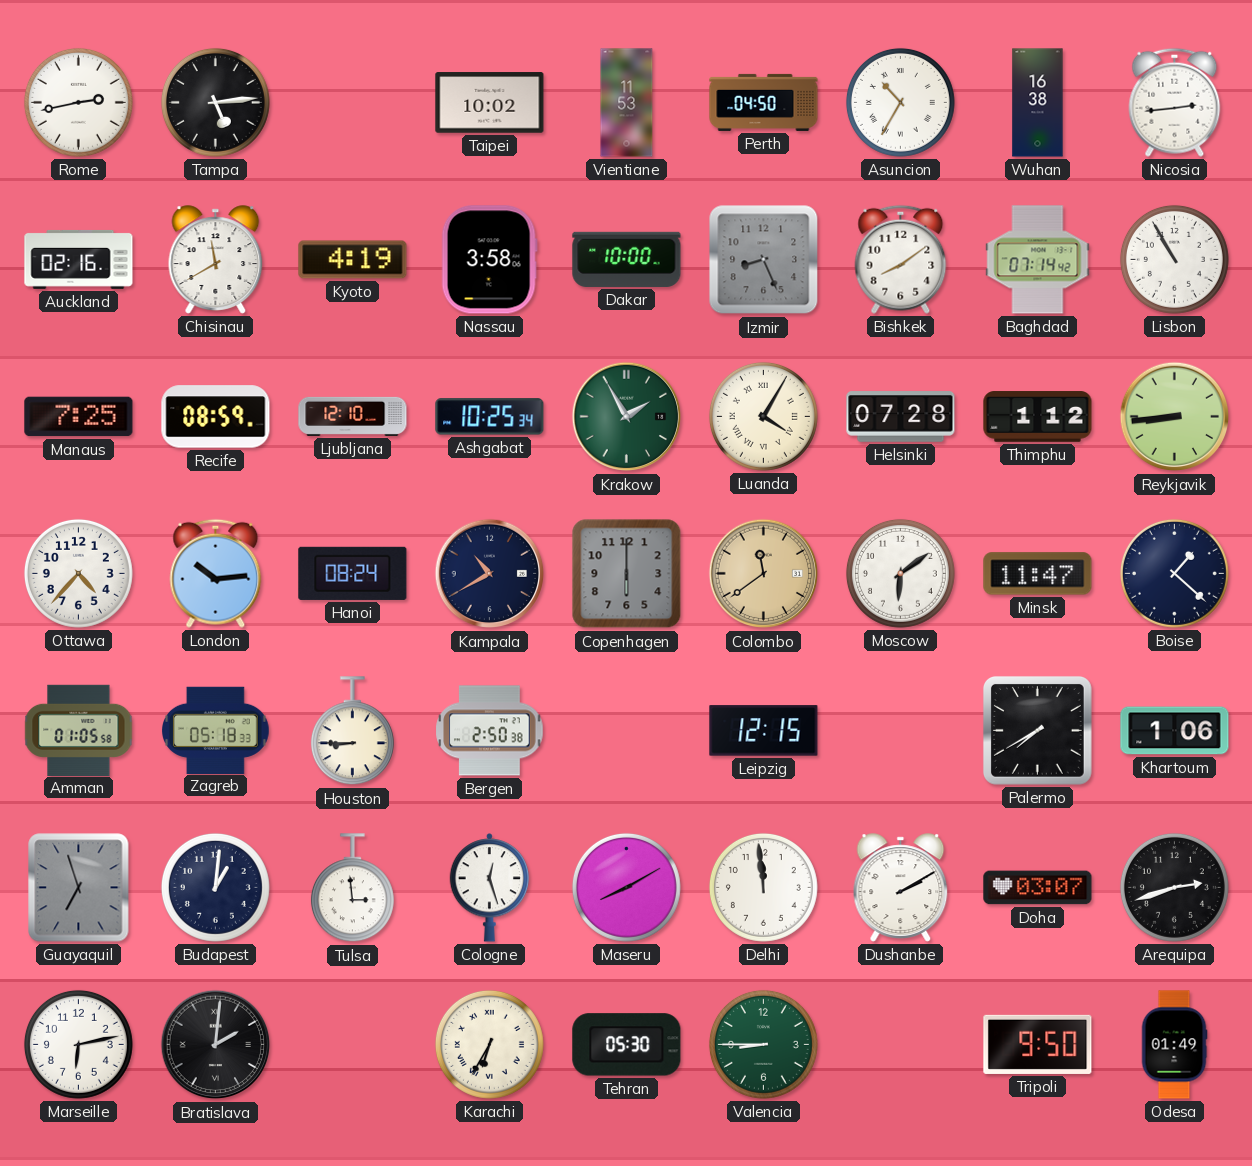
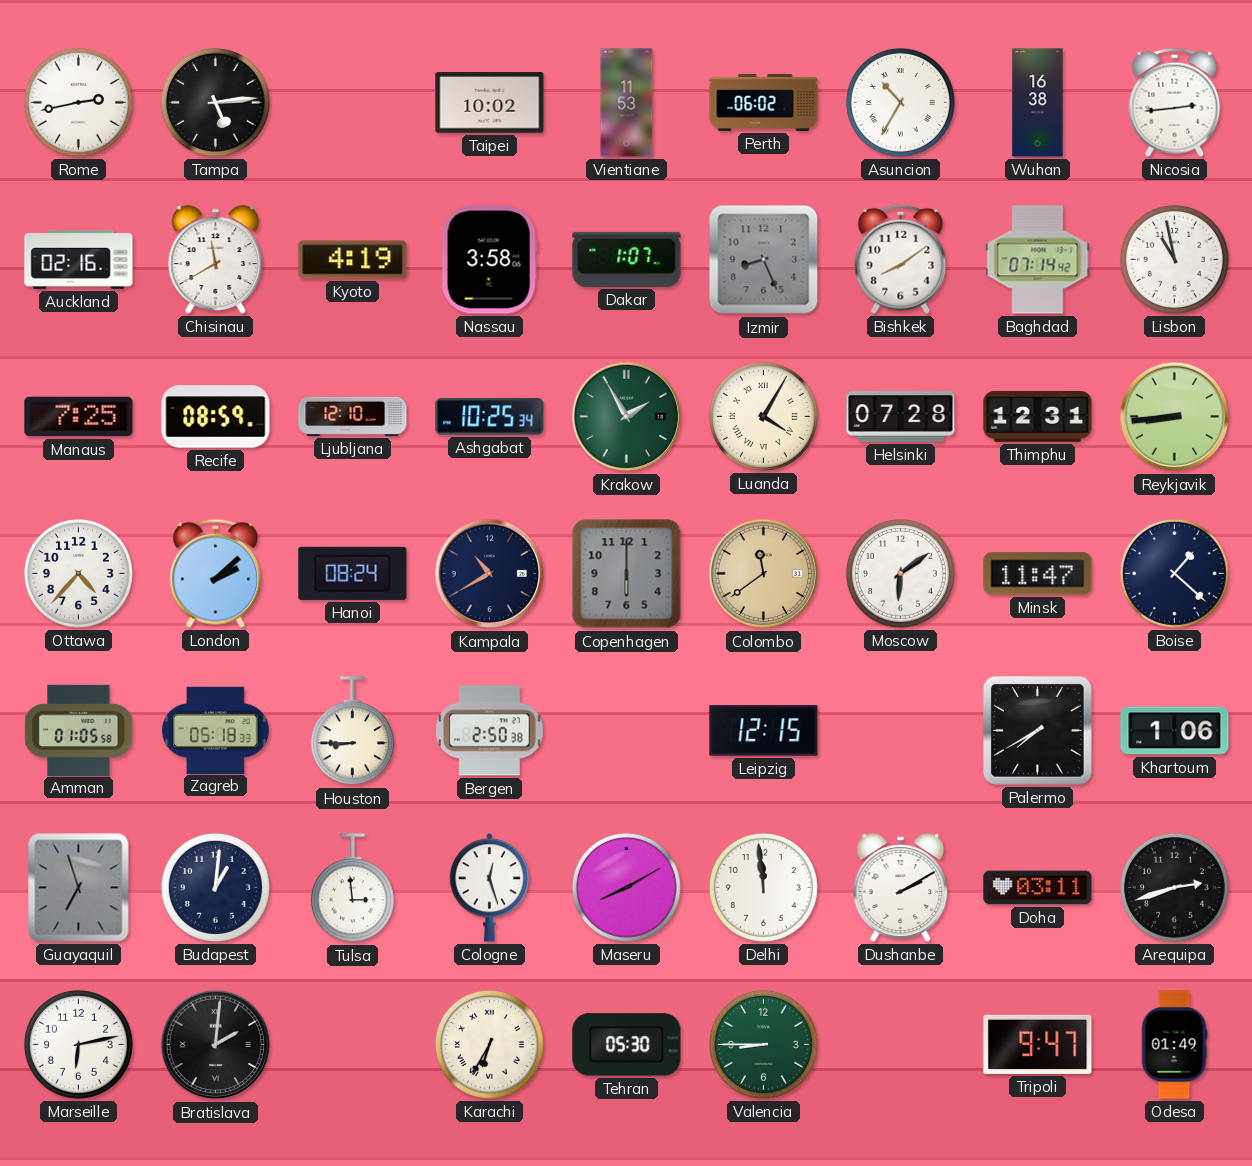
Perth: 04:50 -> 06:02 (764, 102)
Dakar: 10:00 -> 1:07 (627, 259)
Lisbon: 10:55 -> 10:58 (1174, 259)
Thimphu: 1:12 -> 12:31 (1038, 417)
London: 10:14 -> 2:08 (216, 573)
Doha: 03:07 -> 03:11 (1038, 888)
Tripoli: 9:50 -> 9:47 (1038, 1044)
